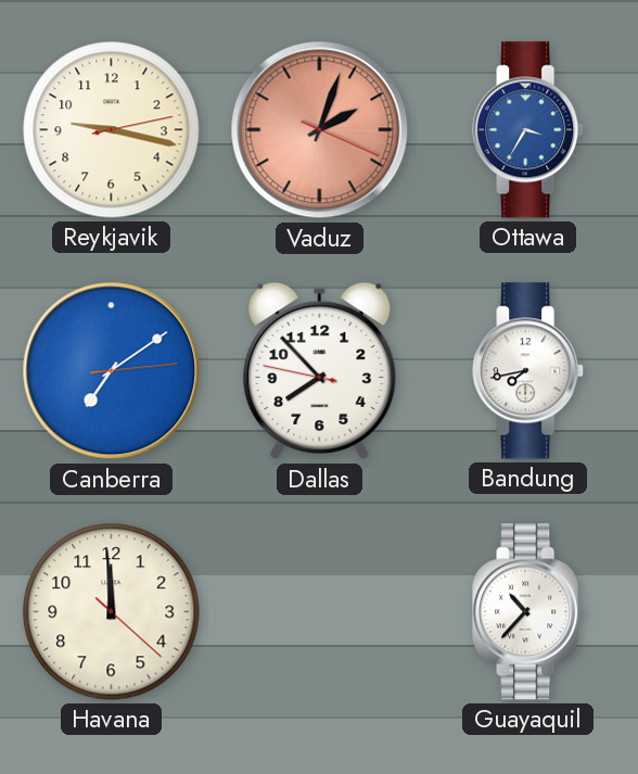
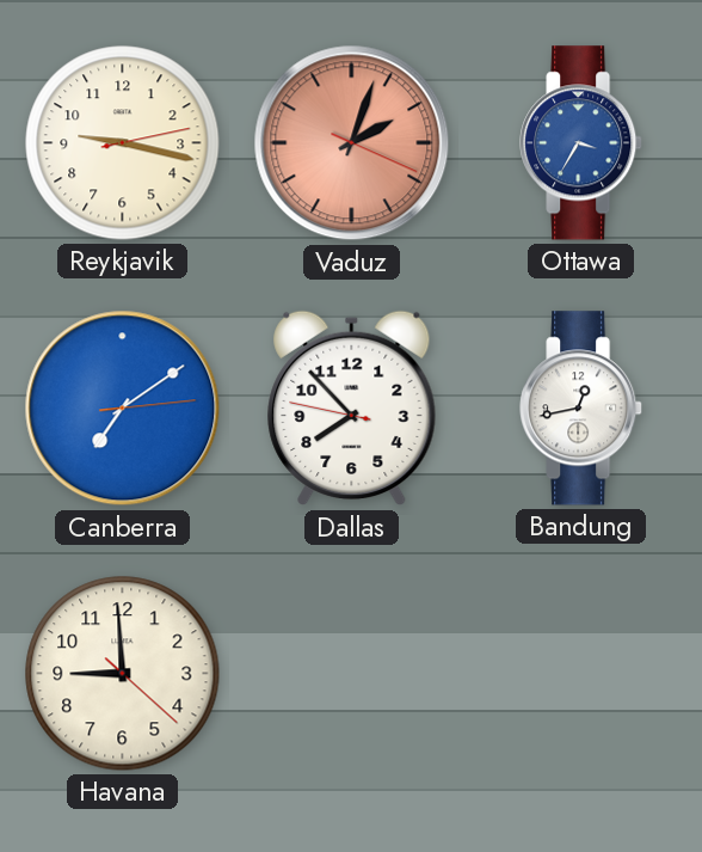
Bandung: 7:43 -> 12:43 (581, 409)
Havana: 11:59 -> 8:59 (123, 674)
Guayaquil: 10:37 -> none (528, 612)
